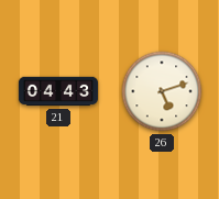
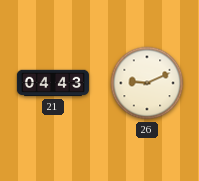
26: 5:12 -> 9:11 (147, 83)
